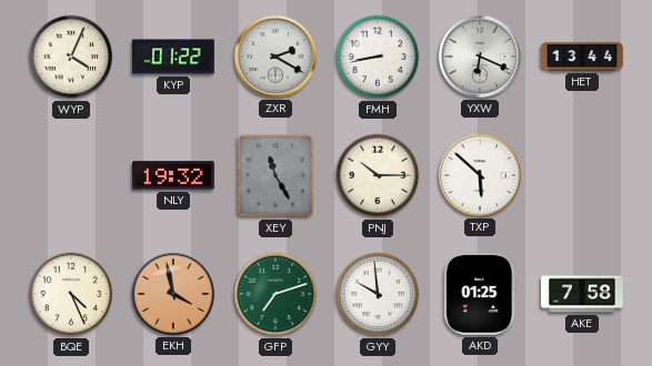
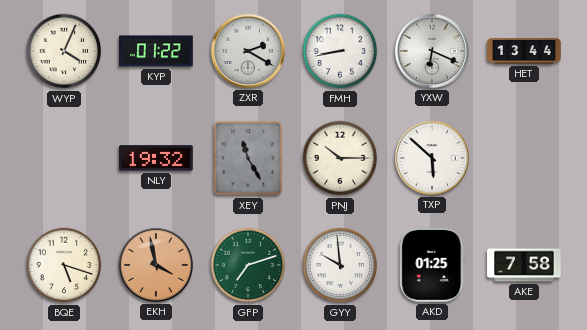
BQE: 4:26 -> 5:18 (64, 265)
